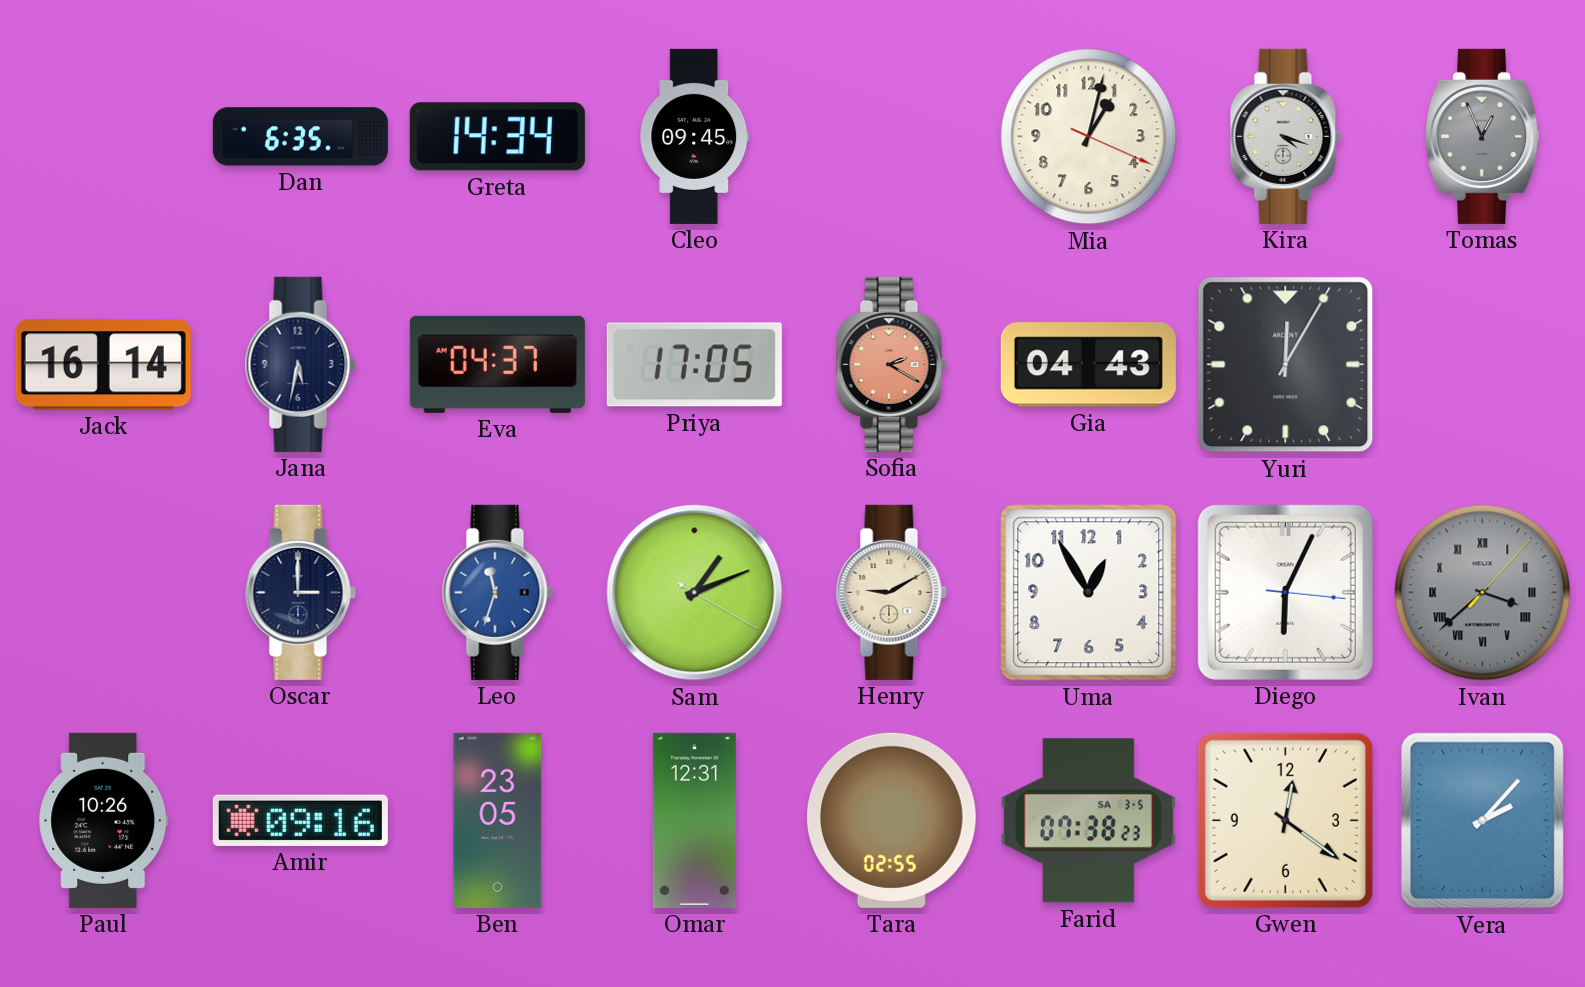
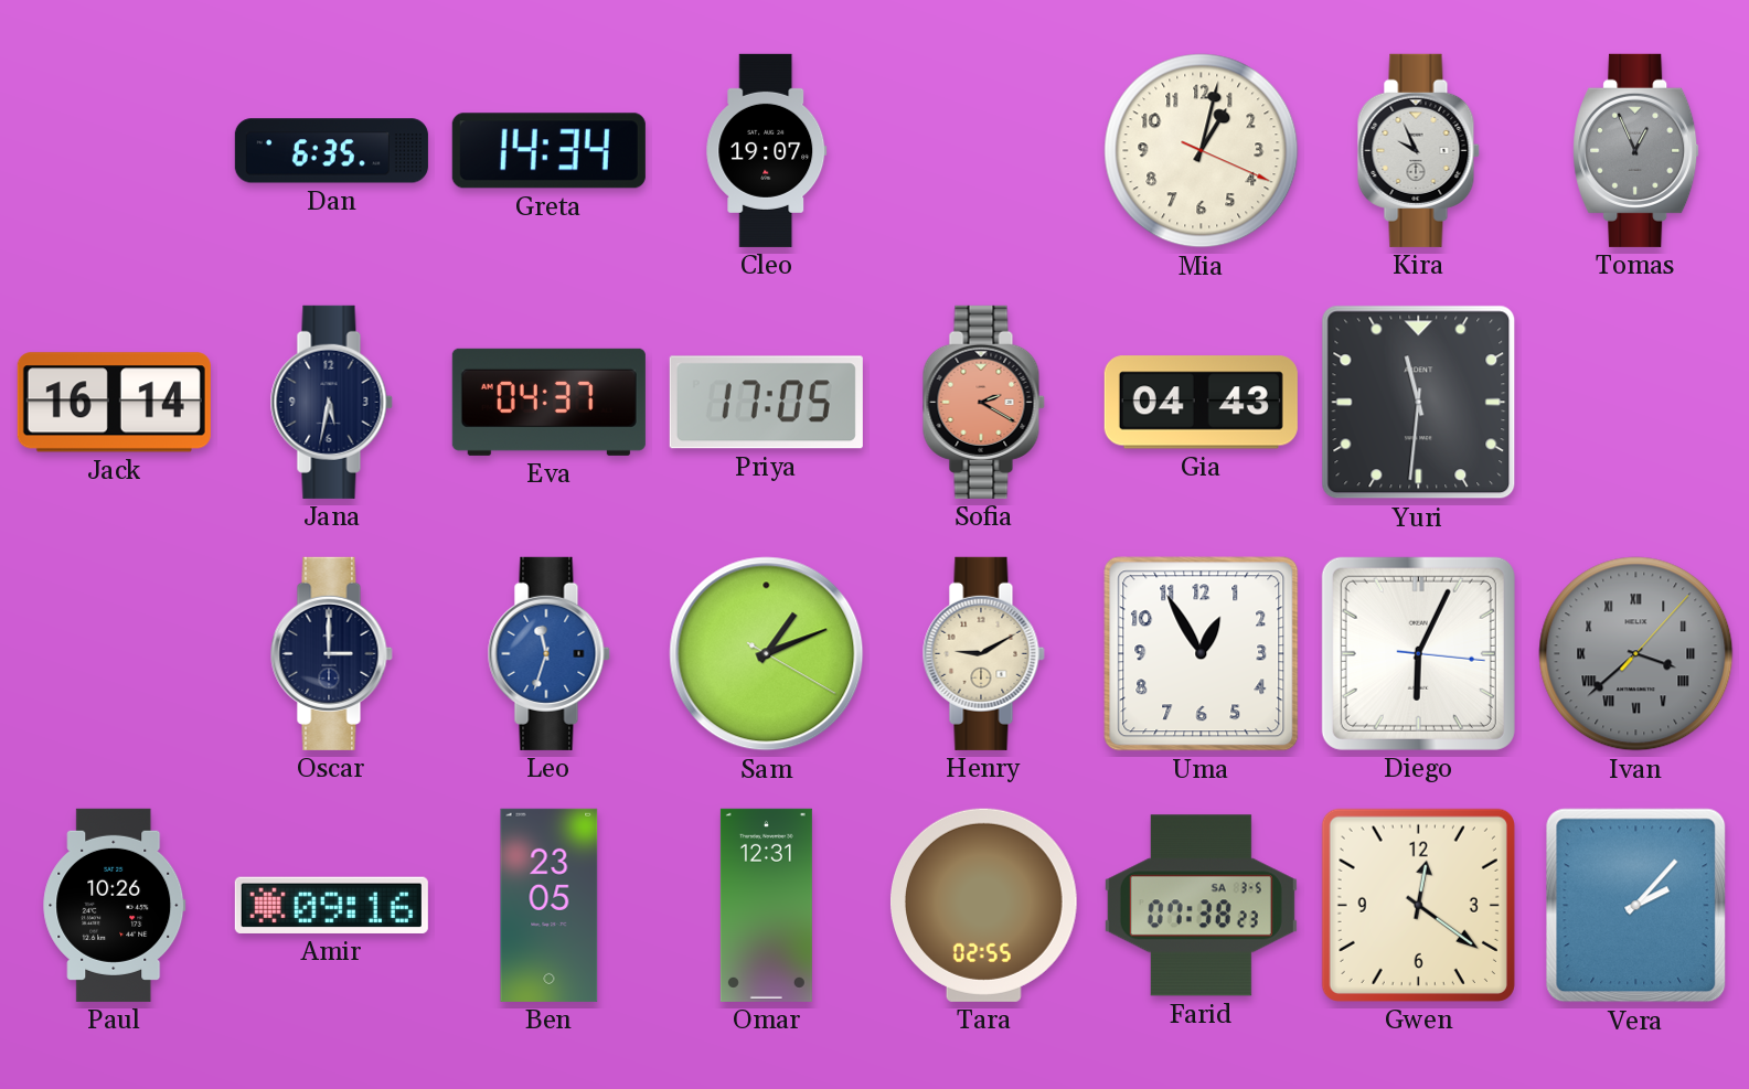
Cleo: 09:45 -> 19:07 (767, 150)
Kira: 4:18 -> 9:56 (1418, 150)
Yuri: 12:05 -> 11:31 (1419, 403)
